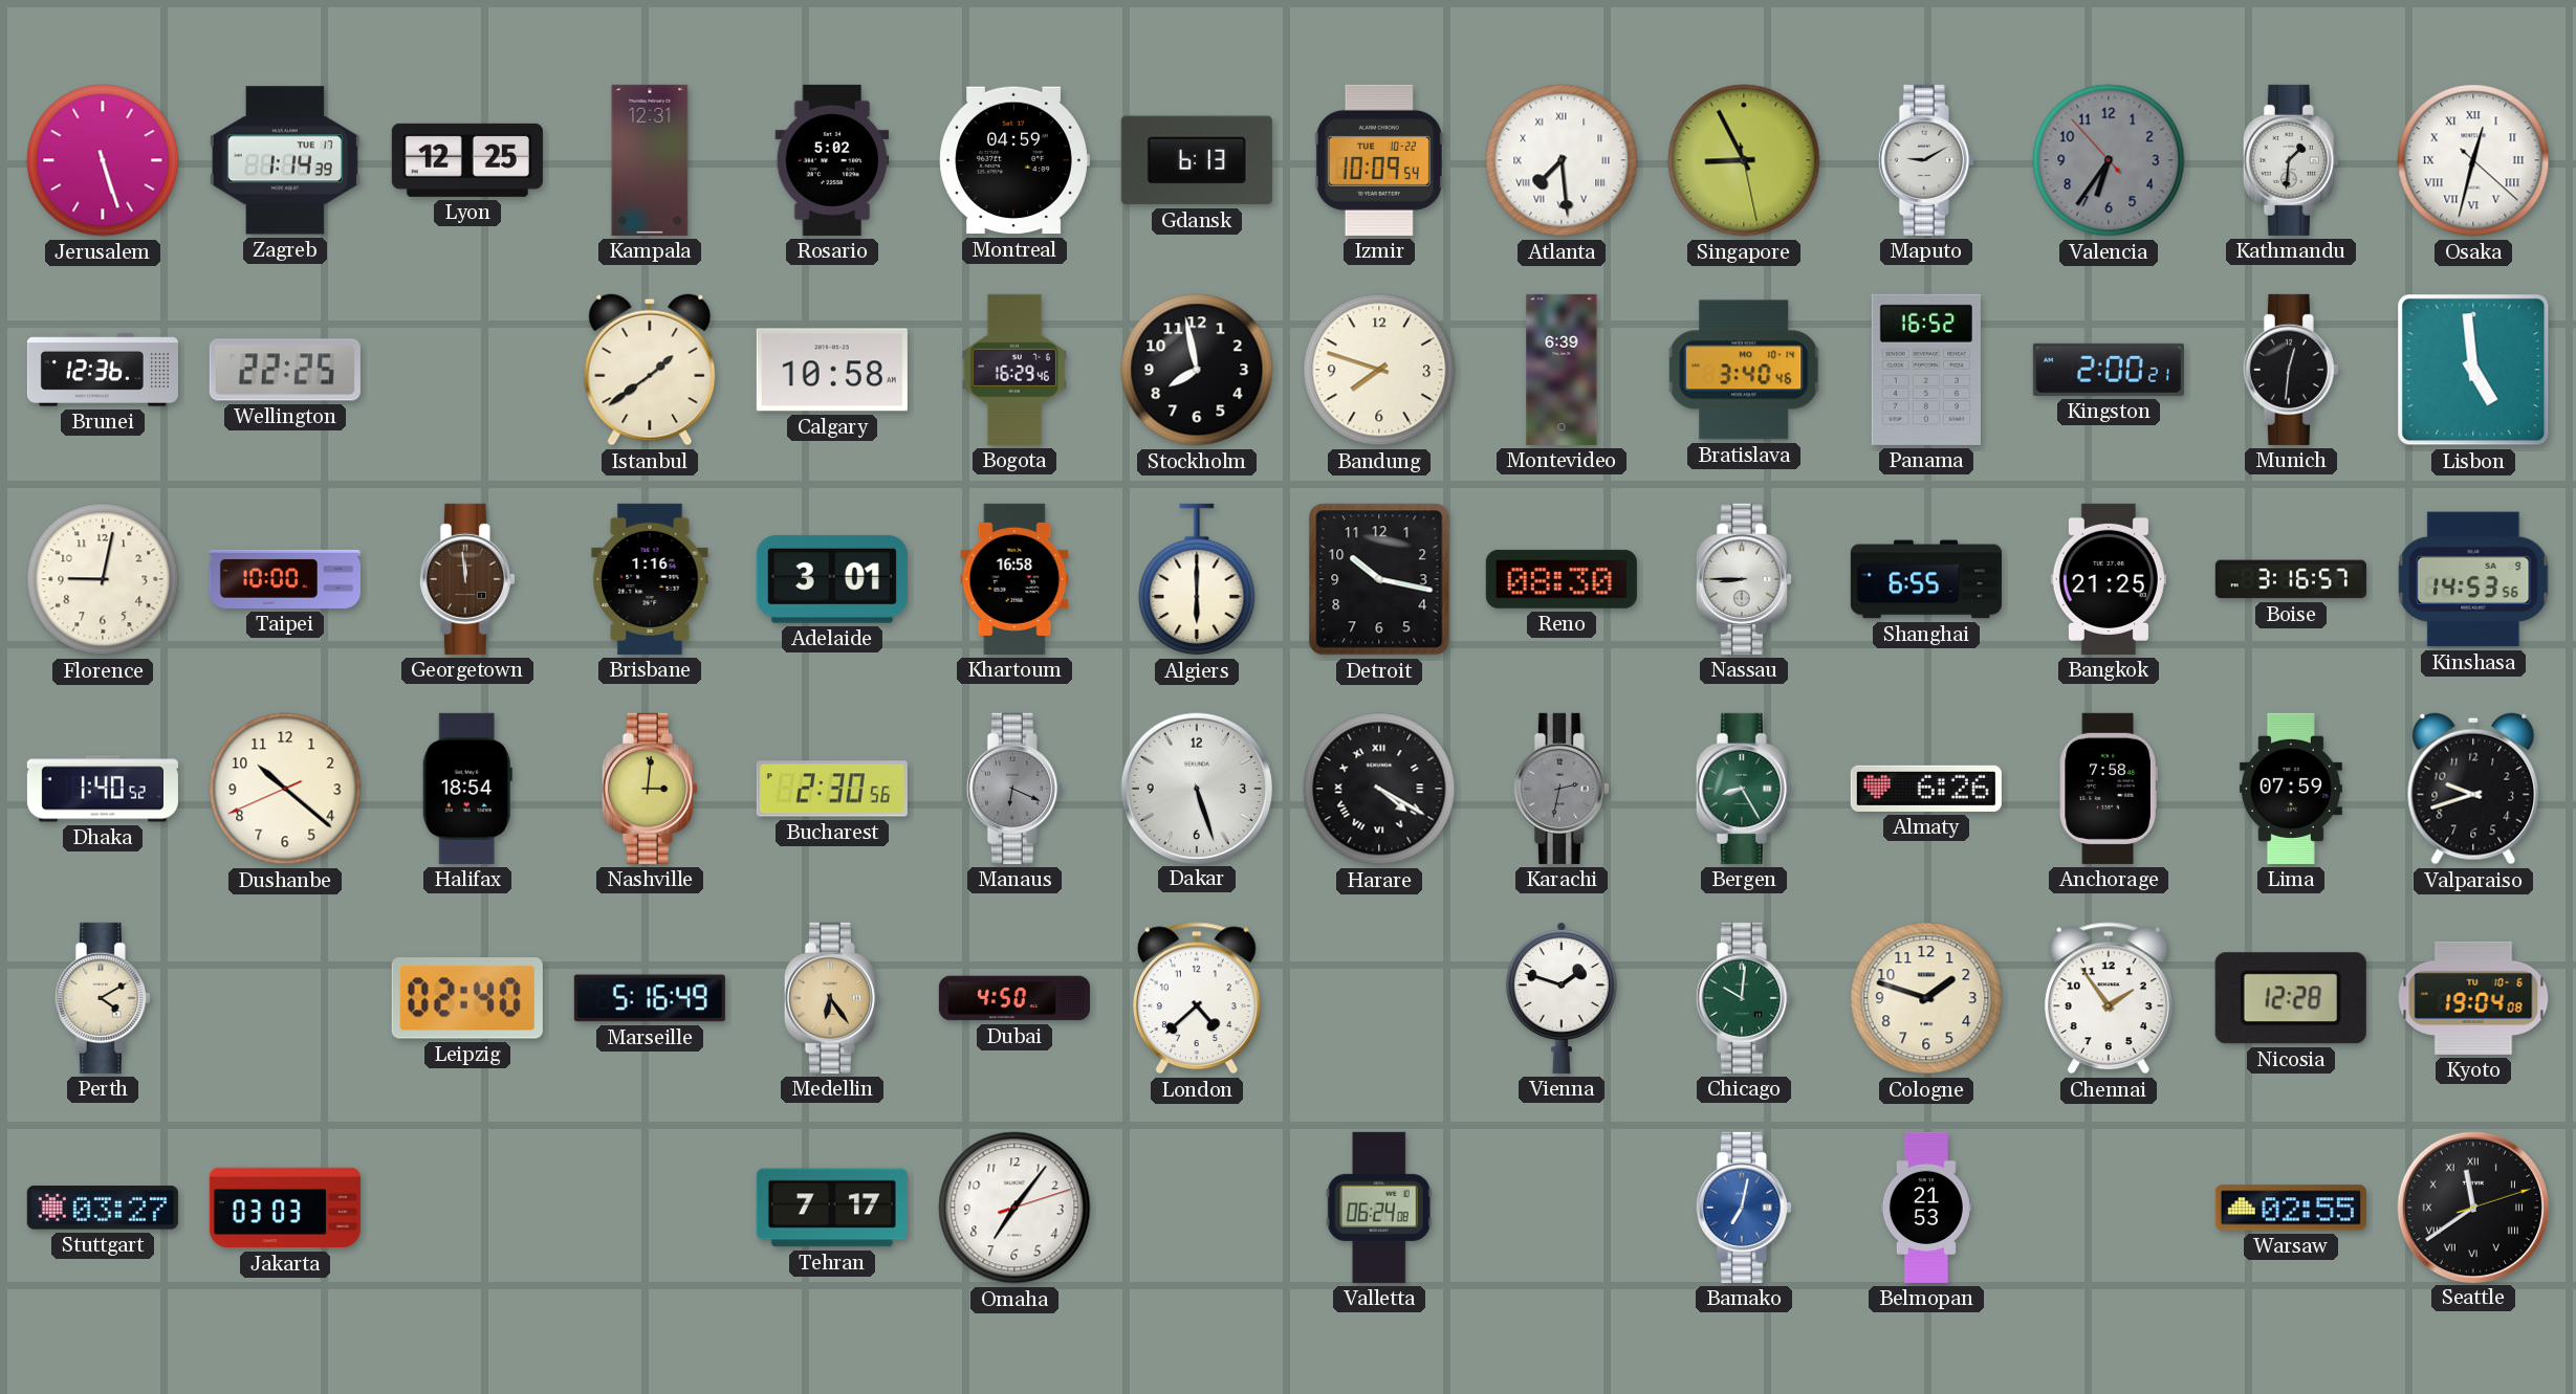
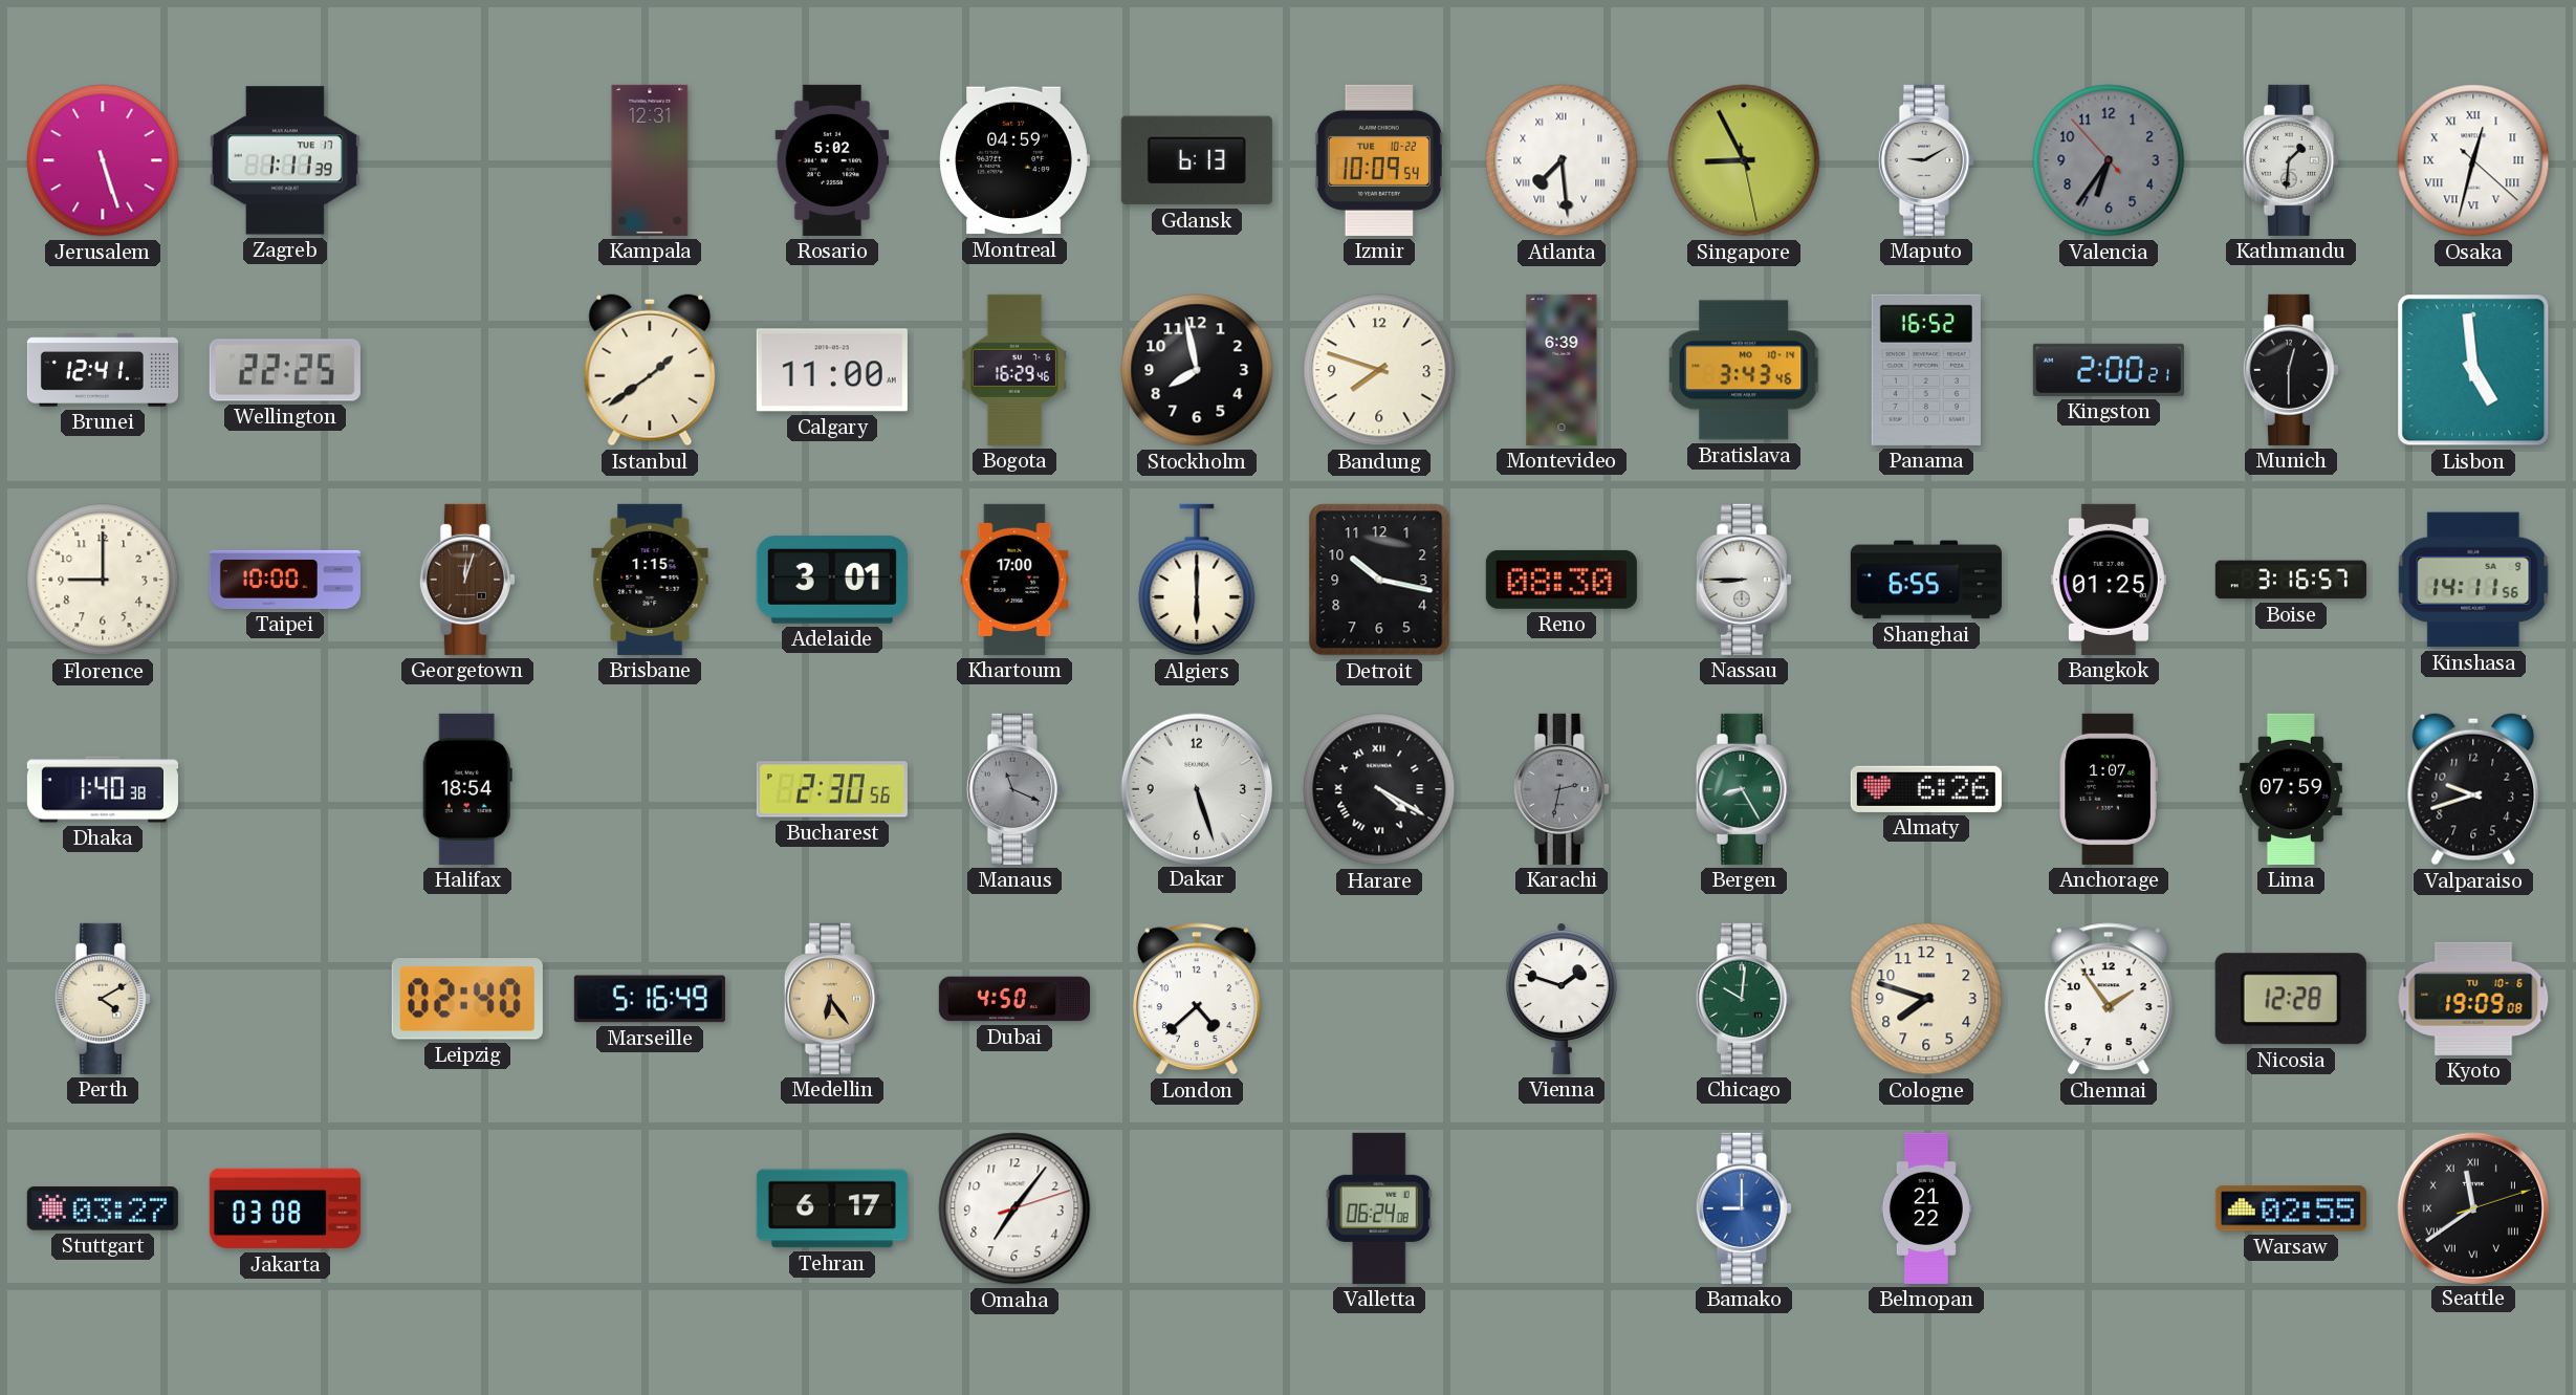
Zagreb: 1:14 -> 1:11 (285, 160)
Lyon: 12:25 -> none (467, 160)
Brunei: 12:36 -> 12:41 (103, 370)
Calgary: 10:58 -> 11:00 (832, 370)
Bratislava: 3:40 -> 3:43 (1744, 370)
Munich: 12:31 -> 12:30 (2291, 370)
Florence: 9:02 -> 9:00 (103, 580)
Georgetown: 11:59 -> 12:03 (467, 580)
Brisbane: 1:16 -> 1:15 (650, 580)
Khartoum: 16:58 -> 17:00 (1014, 580)
Bangkok: 21:25 -> 01:25 (2109, 580)
Kinshasa: 14:53 -> 14:11 (2473, 580)
Dhaka: 1:40:52 -> 1:40:38 (103, 789)
Dushanbe: 10:21 -> none (285, 789)
Nashville: 3:01 -> none (650, 789)
Manaus: 6:19 -> 11:19 (1014, 789)
Anchorage: 7:58 -> 1:07 (2109, 789)
Cologne: 1:48 -> 7:48 (1926, 999)
Kyoto: 19:04 -> 19:09 (2473, 999)
Jakarta: 03:03 -> 03:08 (285, 1208)
Tehran: 7:17 -> 6:17 (832, 1208)
Bamako: 7:02 -> 9:00 (1744, 1208)
Belmopan: 21:53 -> 21:22 (1926, 1208)
